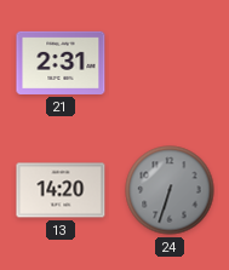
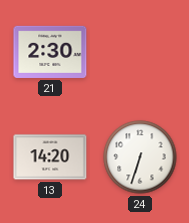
21: 2:31 -> 2:30 (50, 52)
24 dial: grey -> white (140, 157)
